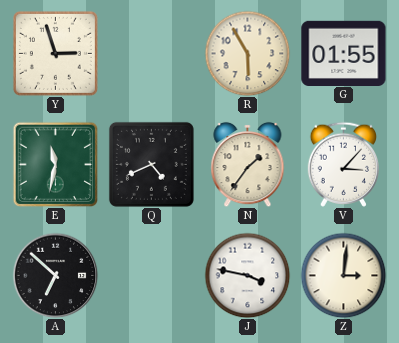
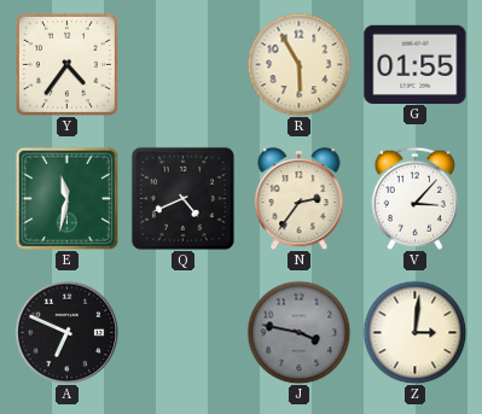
Y: 2:57 -> 4:36 (66, 64)
N: 1:36 -> 2:36 (300, 198)
A: 6:52 -> 6:49 (66, 332)
J dial: white -> grey (298, 332)
